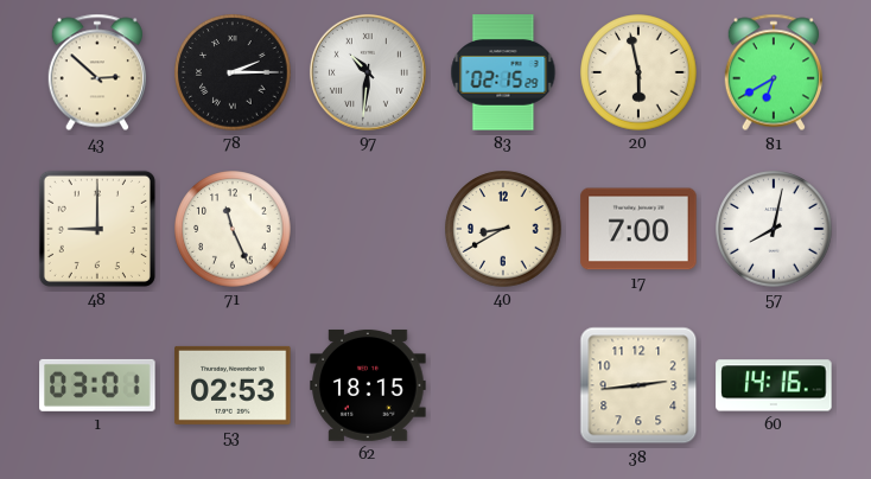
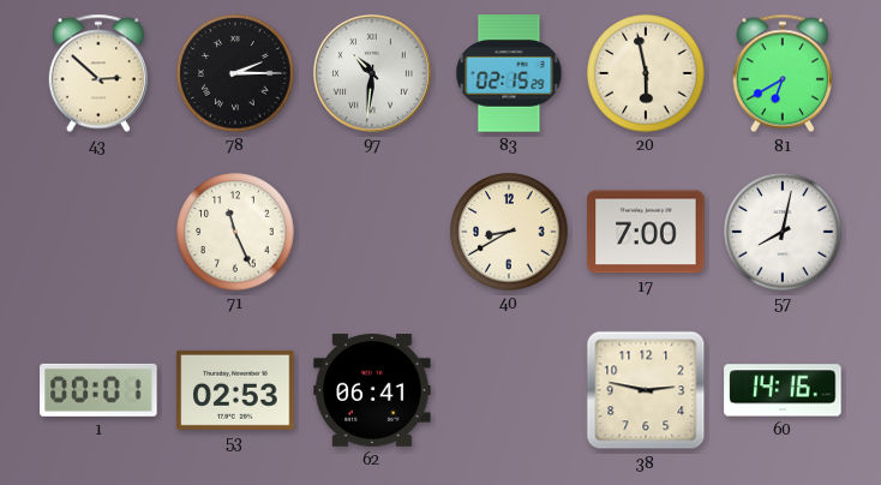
48: 9:00 -> none (97, 229)
1: 03:01 -> 00:01 (98, 390)
62: 18:15 -> 06:41 (372, 390)
38: 2:44 -> 2:47 (646, 390)
